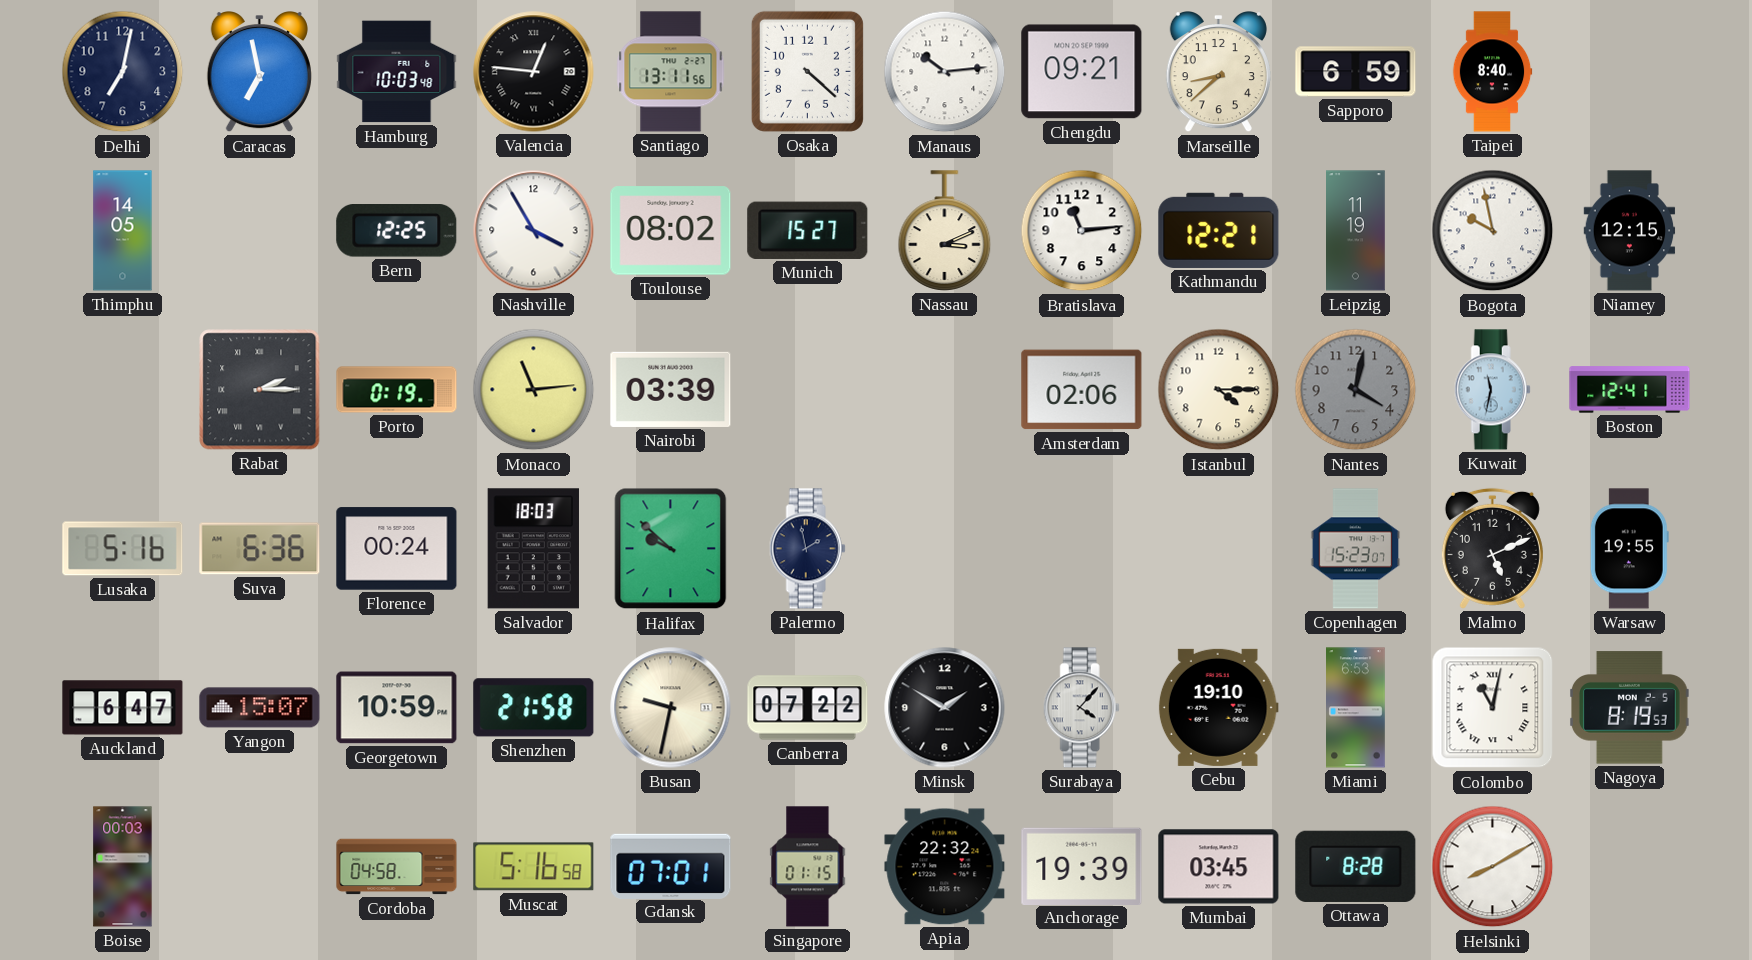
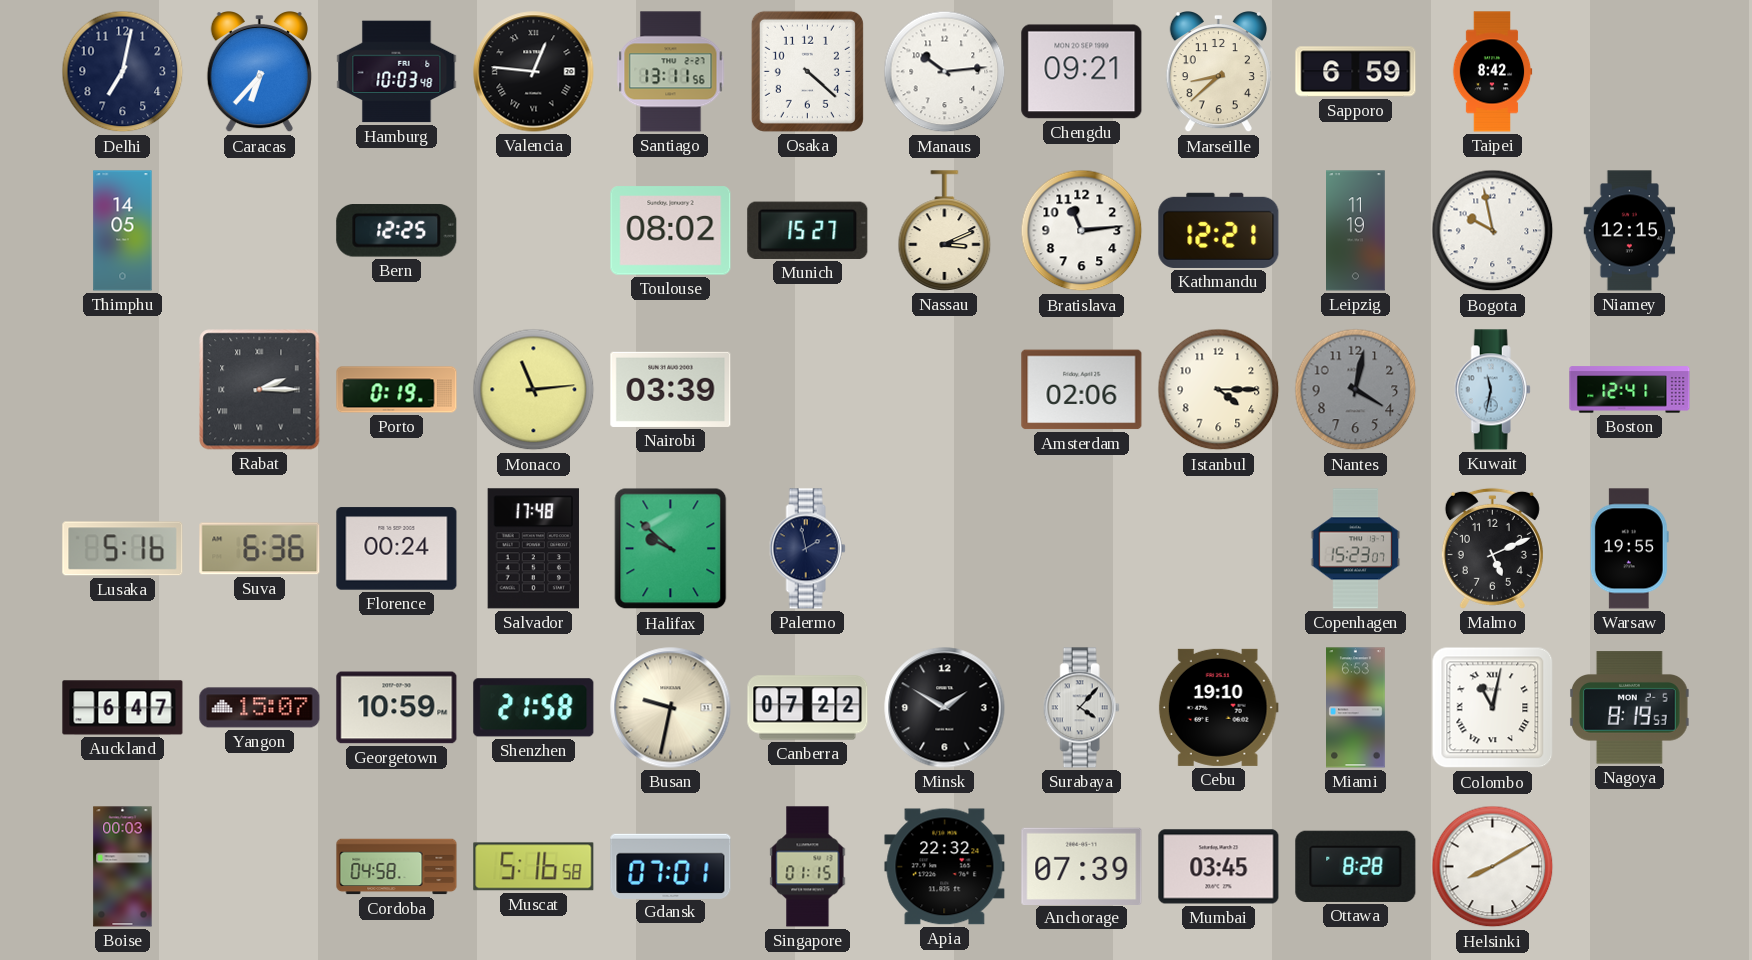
Caracas: 6:58 -> 6:37 (259, 72)
Taipei: 8:40 -> 8:42 (1492, 72)
Nashville: 3:55 -> none (534, 231)
Salvador: 18:03 -> 17:48 (533, 549)
Anchorage: 19:39 -> 07:39 (1082, 866)
